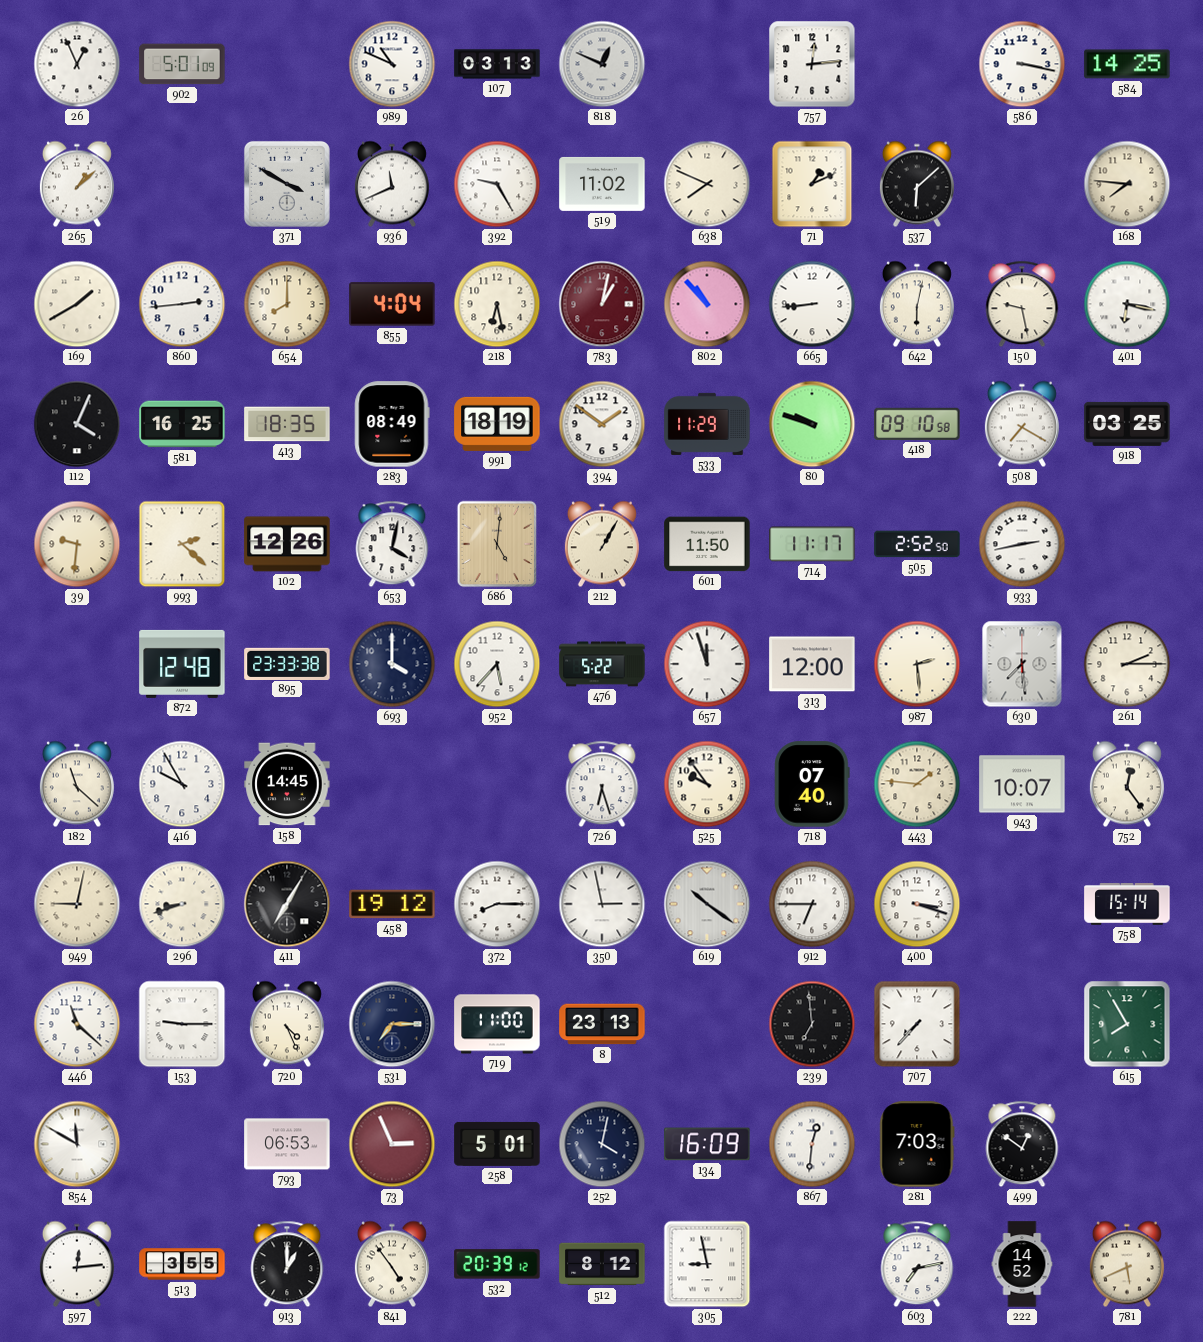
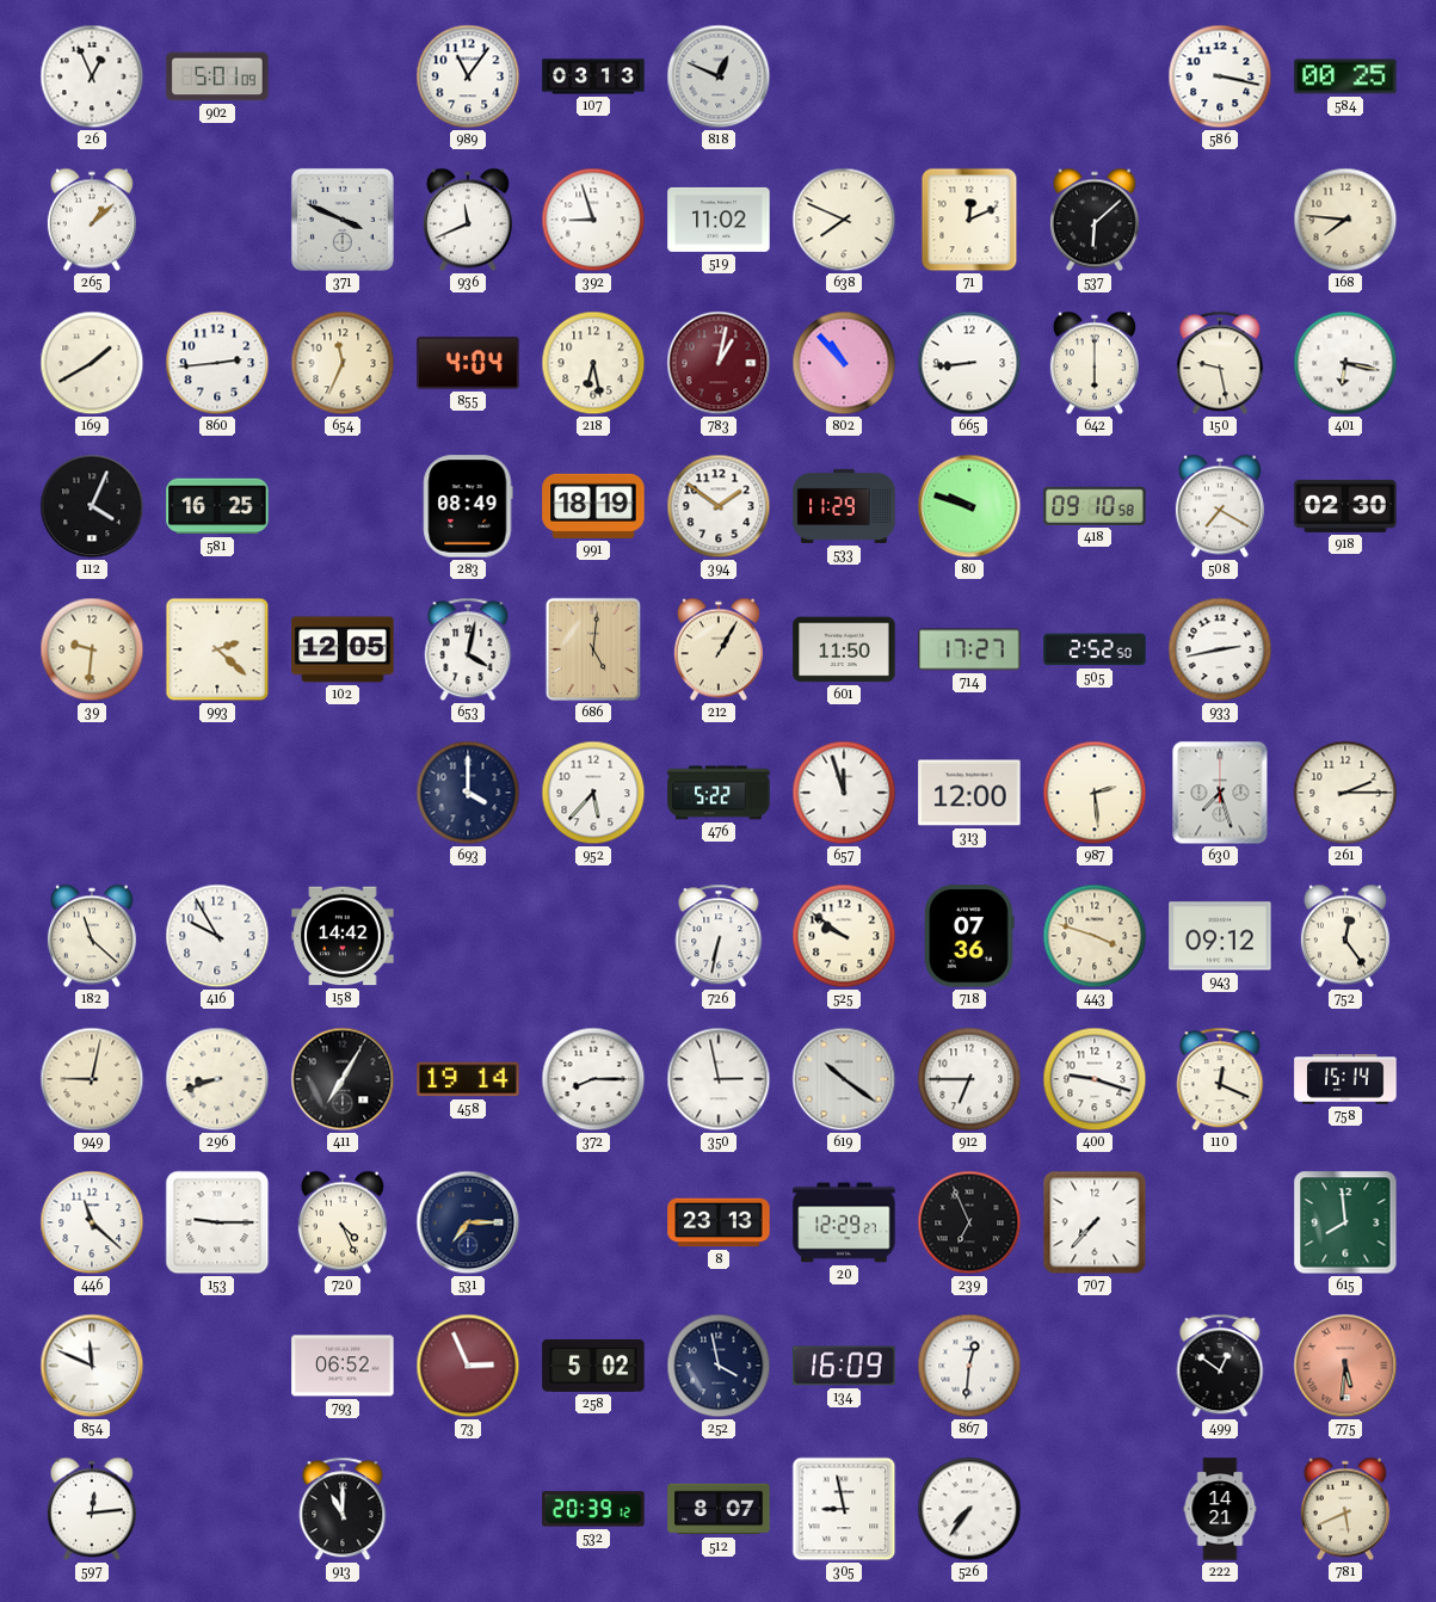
989: 10:49 -> 11:06 (468, 76)
757: 12:14 -> none (812, 64)
584: 14:25 -> 00:25 (1345, 76)
371: 3:50 -> 3:49 (343, 220)
392: 9:25 -> 8:57 (593, 220)
71: 1:11 -> 12:11 (969, 220)
654: 8:00 -> 11:34 (343, 363)
642: 6:02 -> 6:00 (1095, 363)
413: 18:35 -> none (287, 424)
918: 03:25 -> 02:30 (1345, 506)
102: 12:26 -> 12:05 (343, 649)
714: 11:17 -> 17:27 (969, 649)
872: 12:48 -> none (182, 664)
895: 23:33 -> none (287, 663)
630: 7:29 -> 7:27 (1220, 793)
158: 14:45 -> 14:42 (343, 936)
726: 6:27 -> 6:32 (719, 936)
525: 9:54 -> 9:51 (844, 936)
718: 07:40 -> 07:36 (969, 936)
443: 1:46 -> 3:48 (1095, 936)
943: 10:07 -> 09:12 (1220, 936)
458: 19:12 -> 19:14 (468, 1079)
400: 3:18 -> 9:18 (1095, 1079)
110: none -> 12:19 (1220, 1079)
719: 11:00 -> none (497, 1024)
20: none -> 12:29 (844, 1222)
239: 6:59 -> 6:56 (969, 1222)
615: 7:55 -> 7:59 (1345, 1222)
854: 11:50 -> 11:49 (92, 1366)
793: 06:53 -> 06:52 (343, 1366)
258: 5:01 -> 5:02 (593, 1366)
252: 4:02 -> 3:58 (719, 1366)
281: 7:03 -> none (917, 1144)
775: none -> 5:31 (1345, 1366)
513: 3:55 -> none (182, 1264)
913: 1:00 -> 11:00 (343, 1509)
841: 4:54 -> none (392, 1264)
512: 8:12 -> 8:07 (719, 1509)
526: none -> 7:36 (969, 1509)
603: 7:13 -> none (917, 1264)
222: 14:52 -> 14:21 (1220, 1509)
